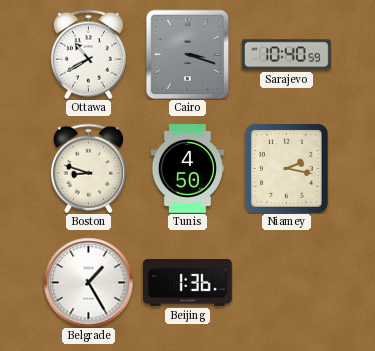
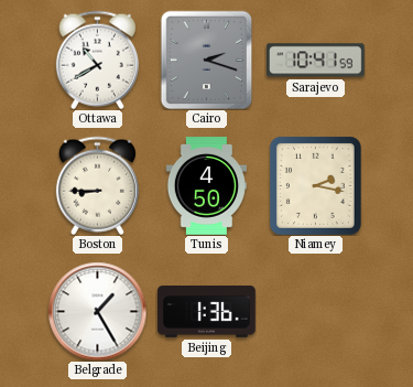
Cairo: 3:18 -> 2:18 (207, 60)
Sarajevo: 10:40 -> 10:41 (315, 61)
Boston: 8:48 -> 8:45 (97, 185)
